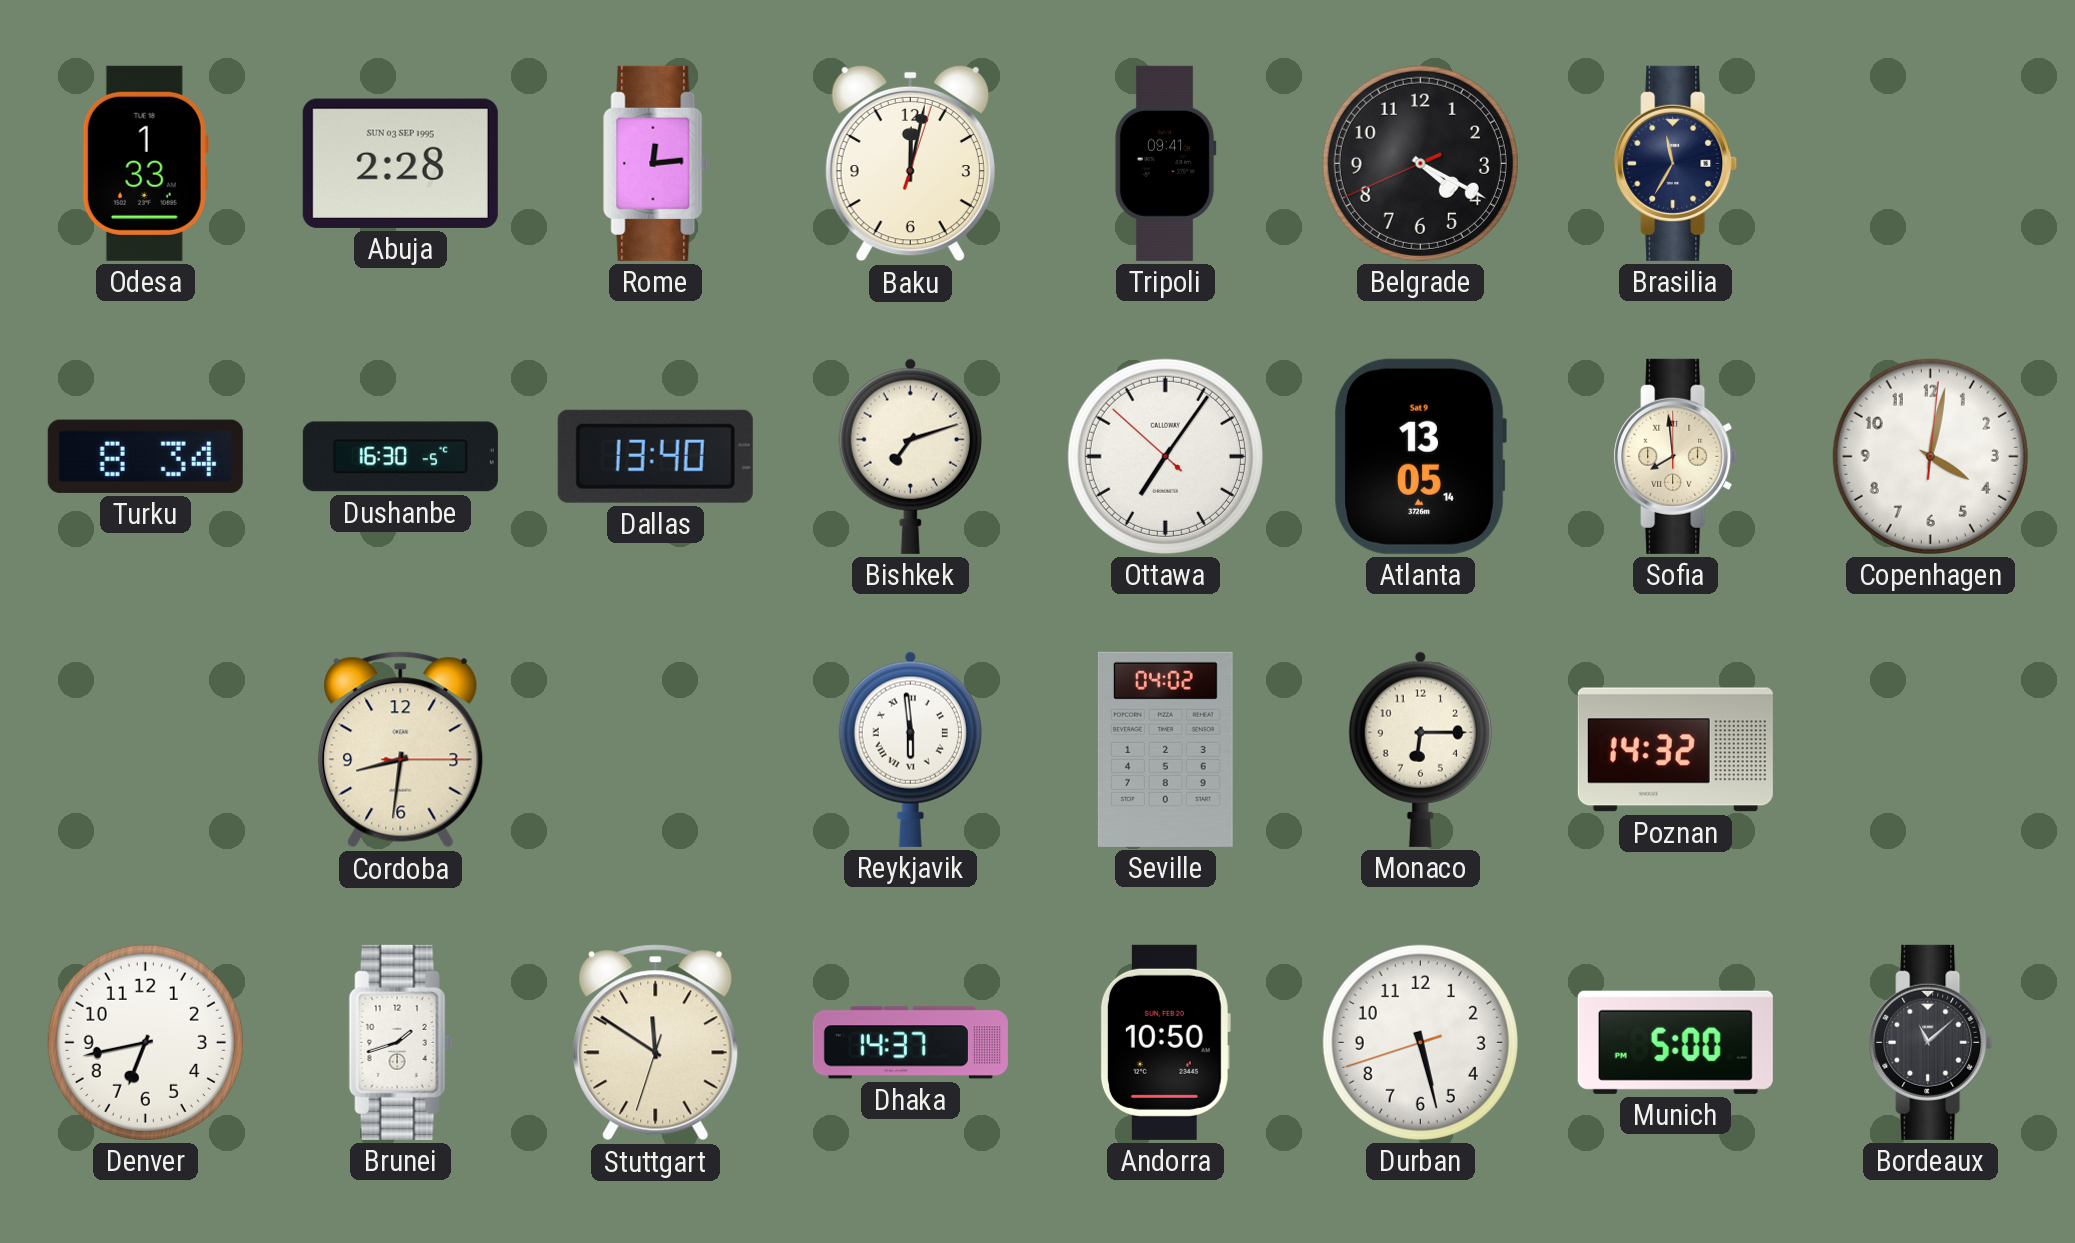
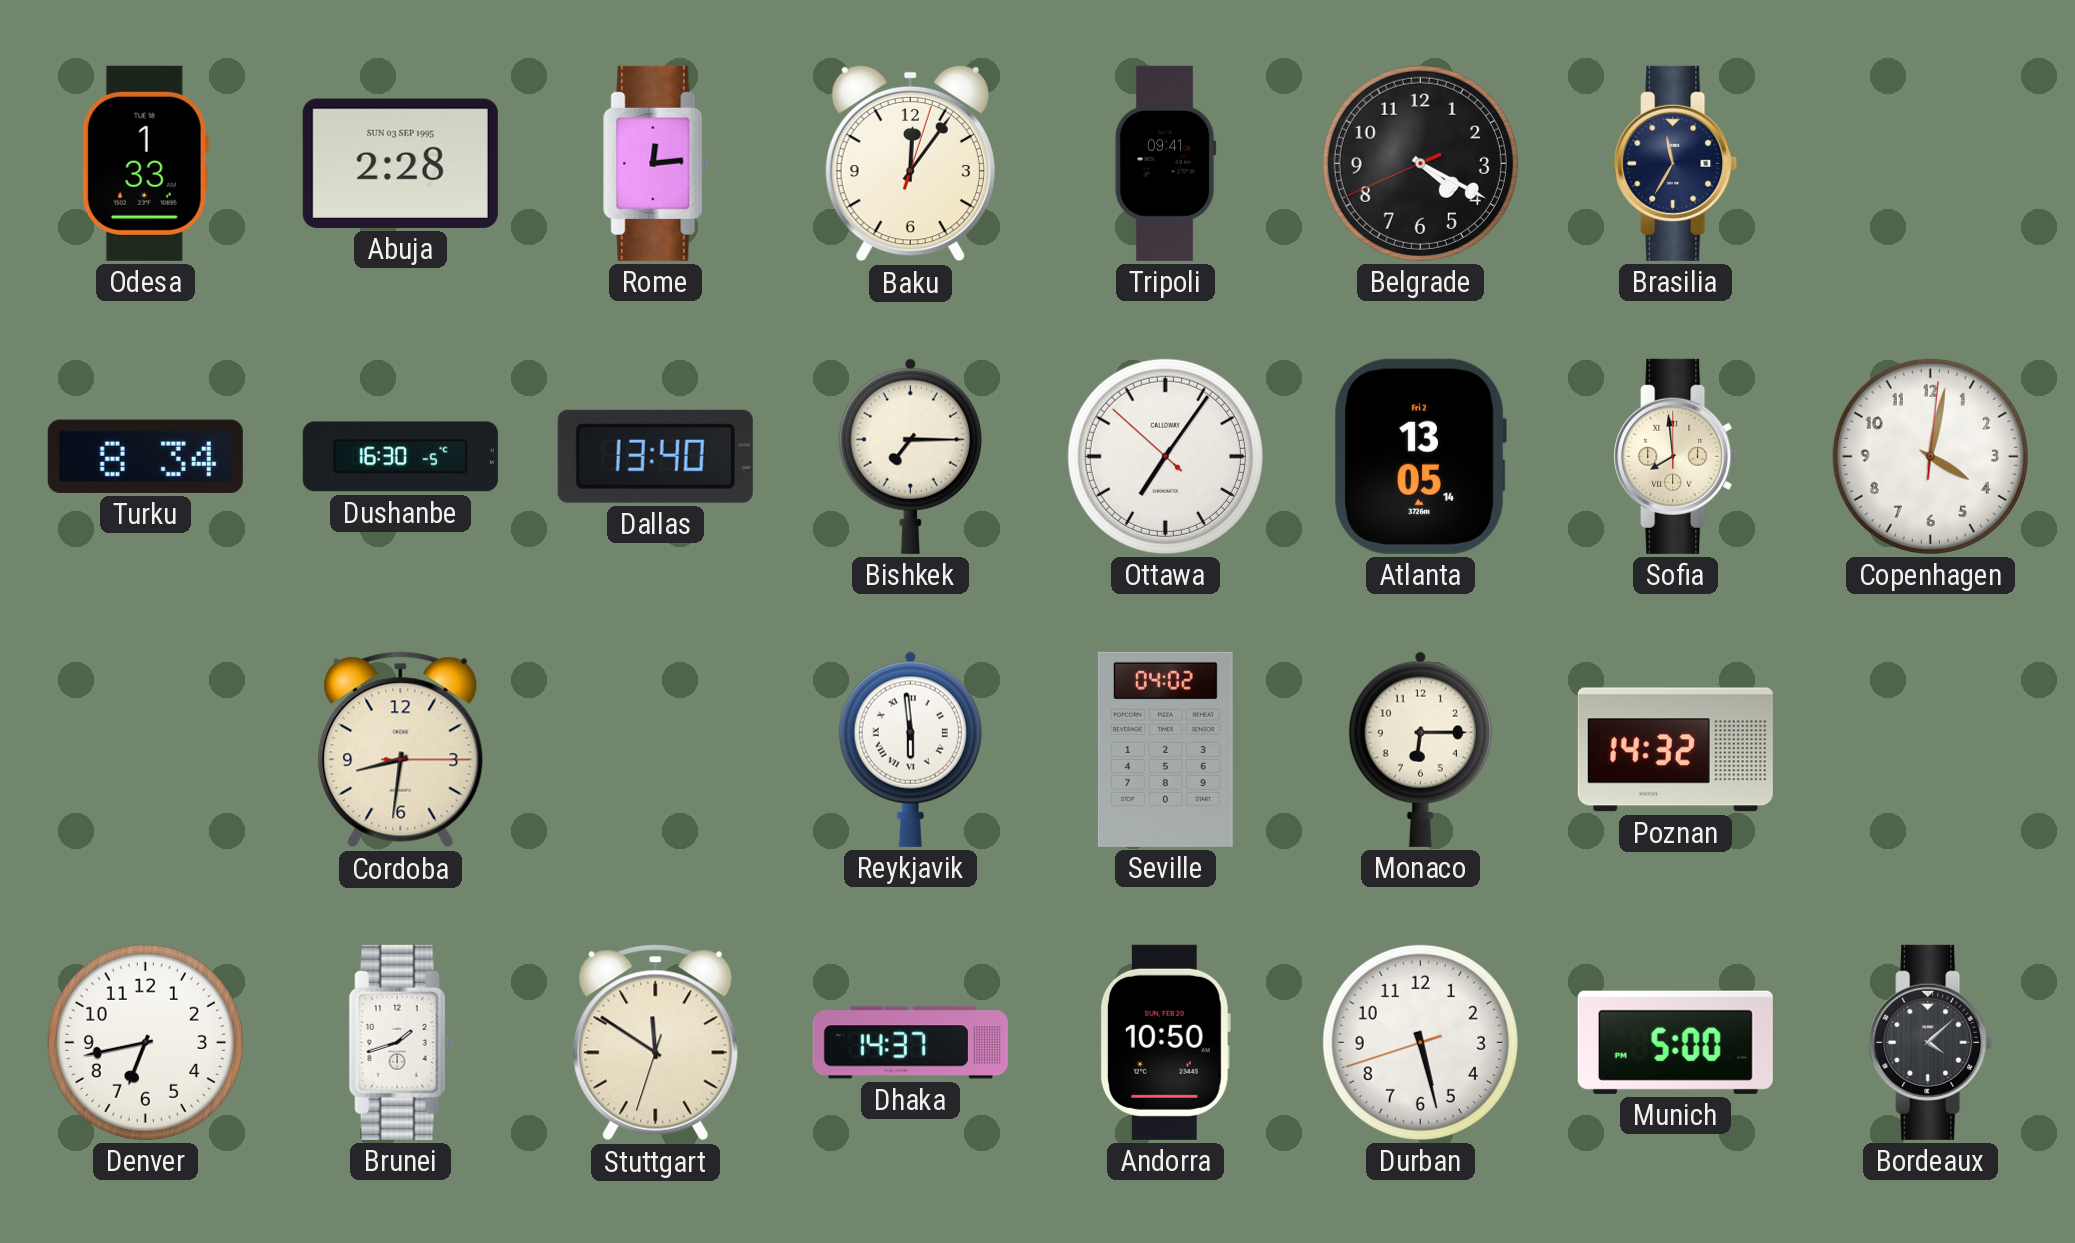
Baku: 12:02 -> 12:06 (910, 163)
Bishkek: 7:12 -> 7:15 (910, 456)
Atlanta date: Sat 9 -> Fri 2 (1420, 456)
Bordeaux: 11:08 -> 4:08 (1931, 1042)
